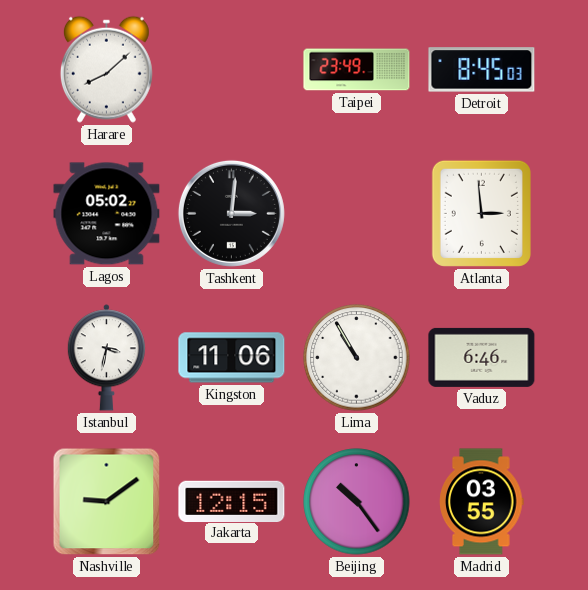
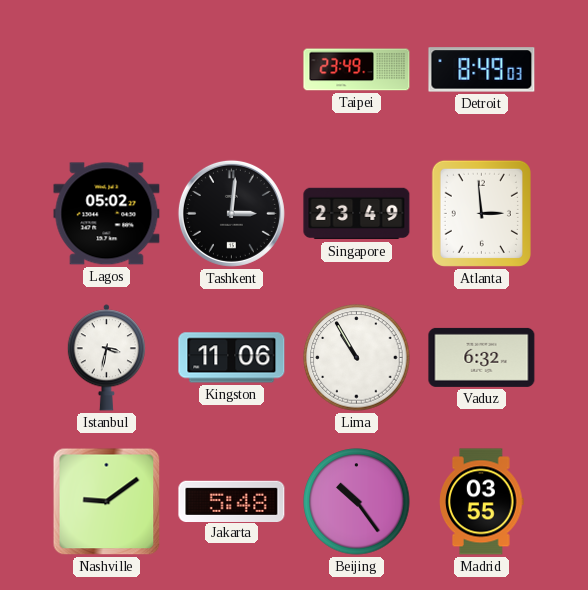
Harare: 8:08 -> none (106, 69)
Detroit: 8:45 -> 8:49 (482, 70)
Singapore: none -> 23:49 (357, 214)
Vaduz: 6:46 -> 6:32 (482, 357)
Jakarta: 12:15 -> 5:48 (232, 501)
